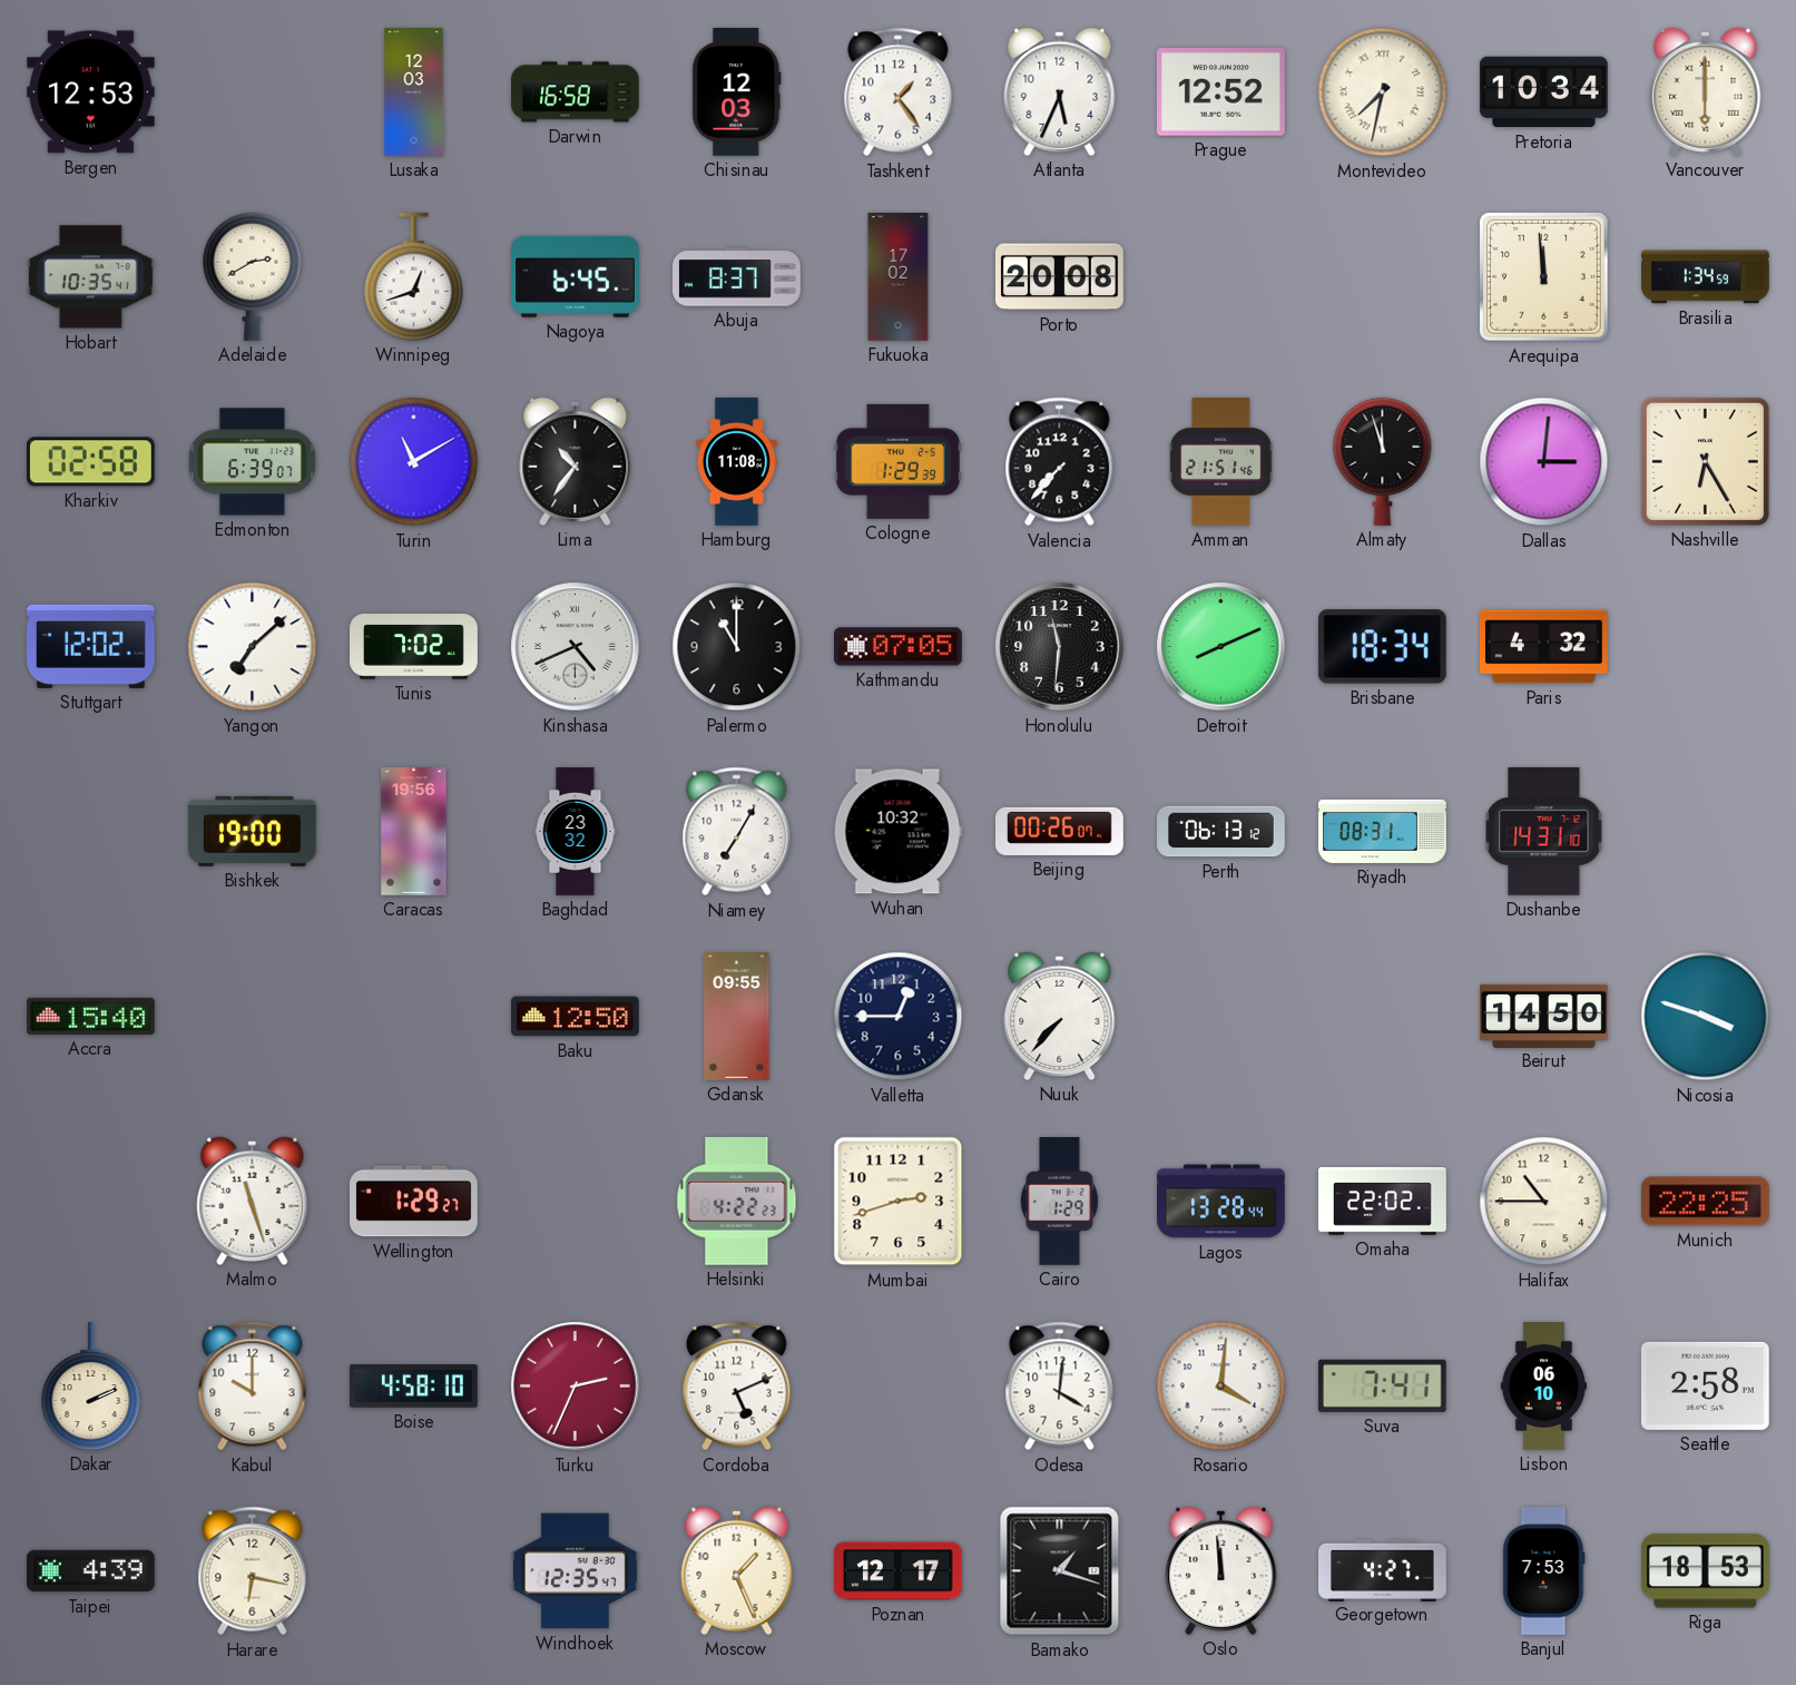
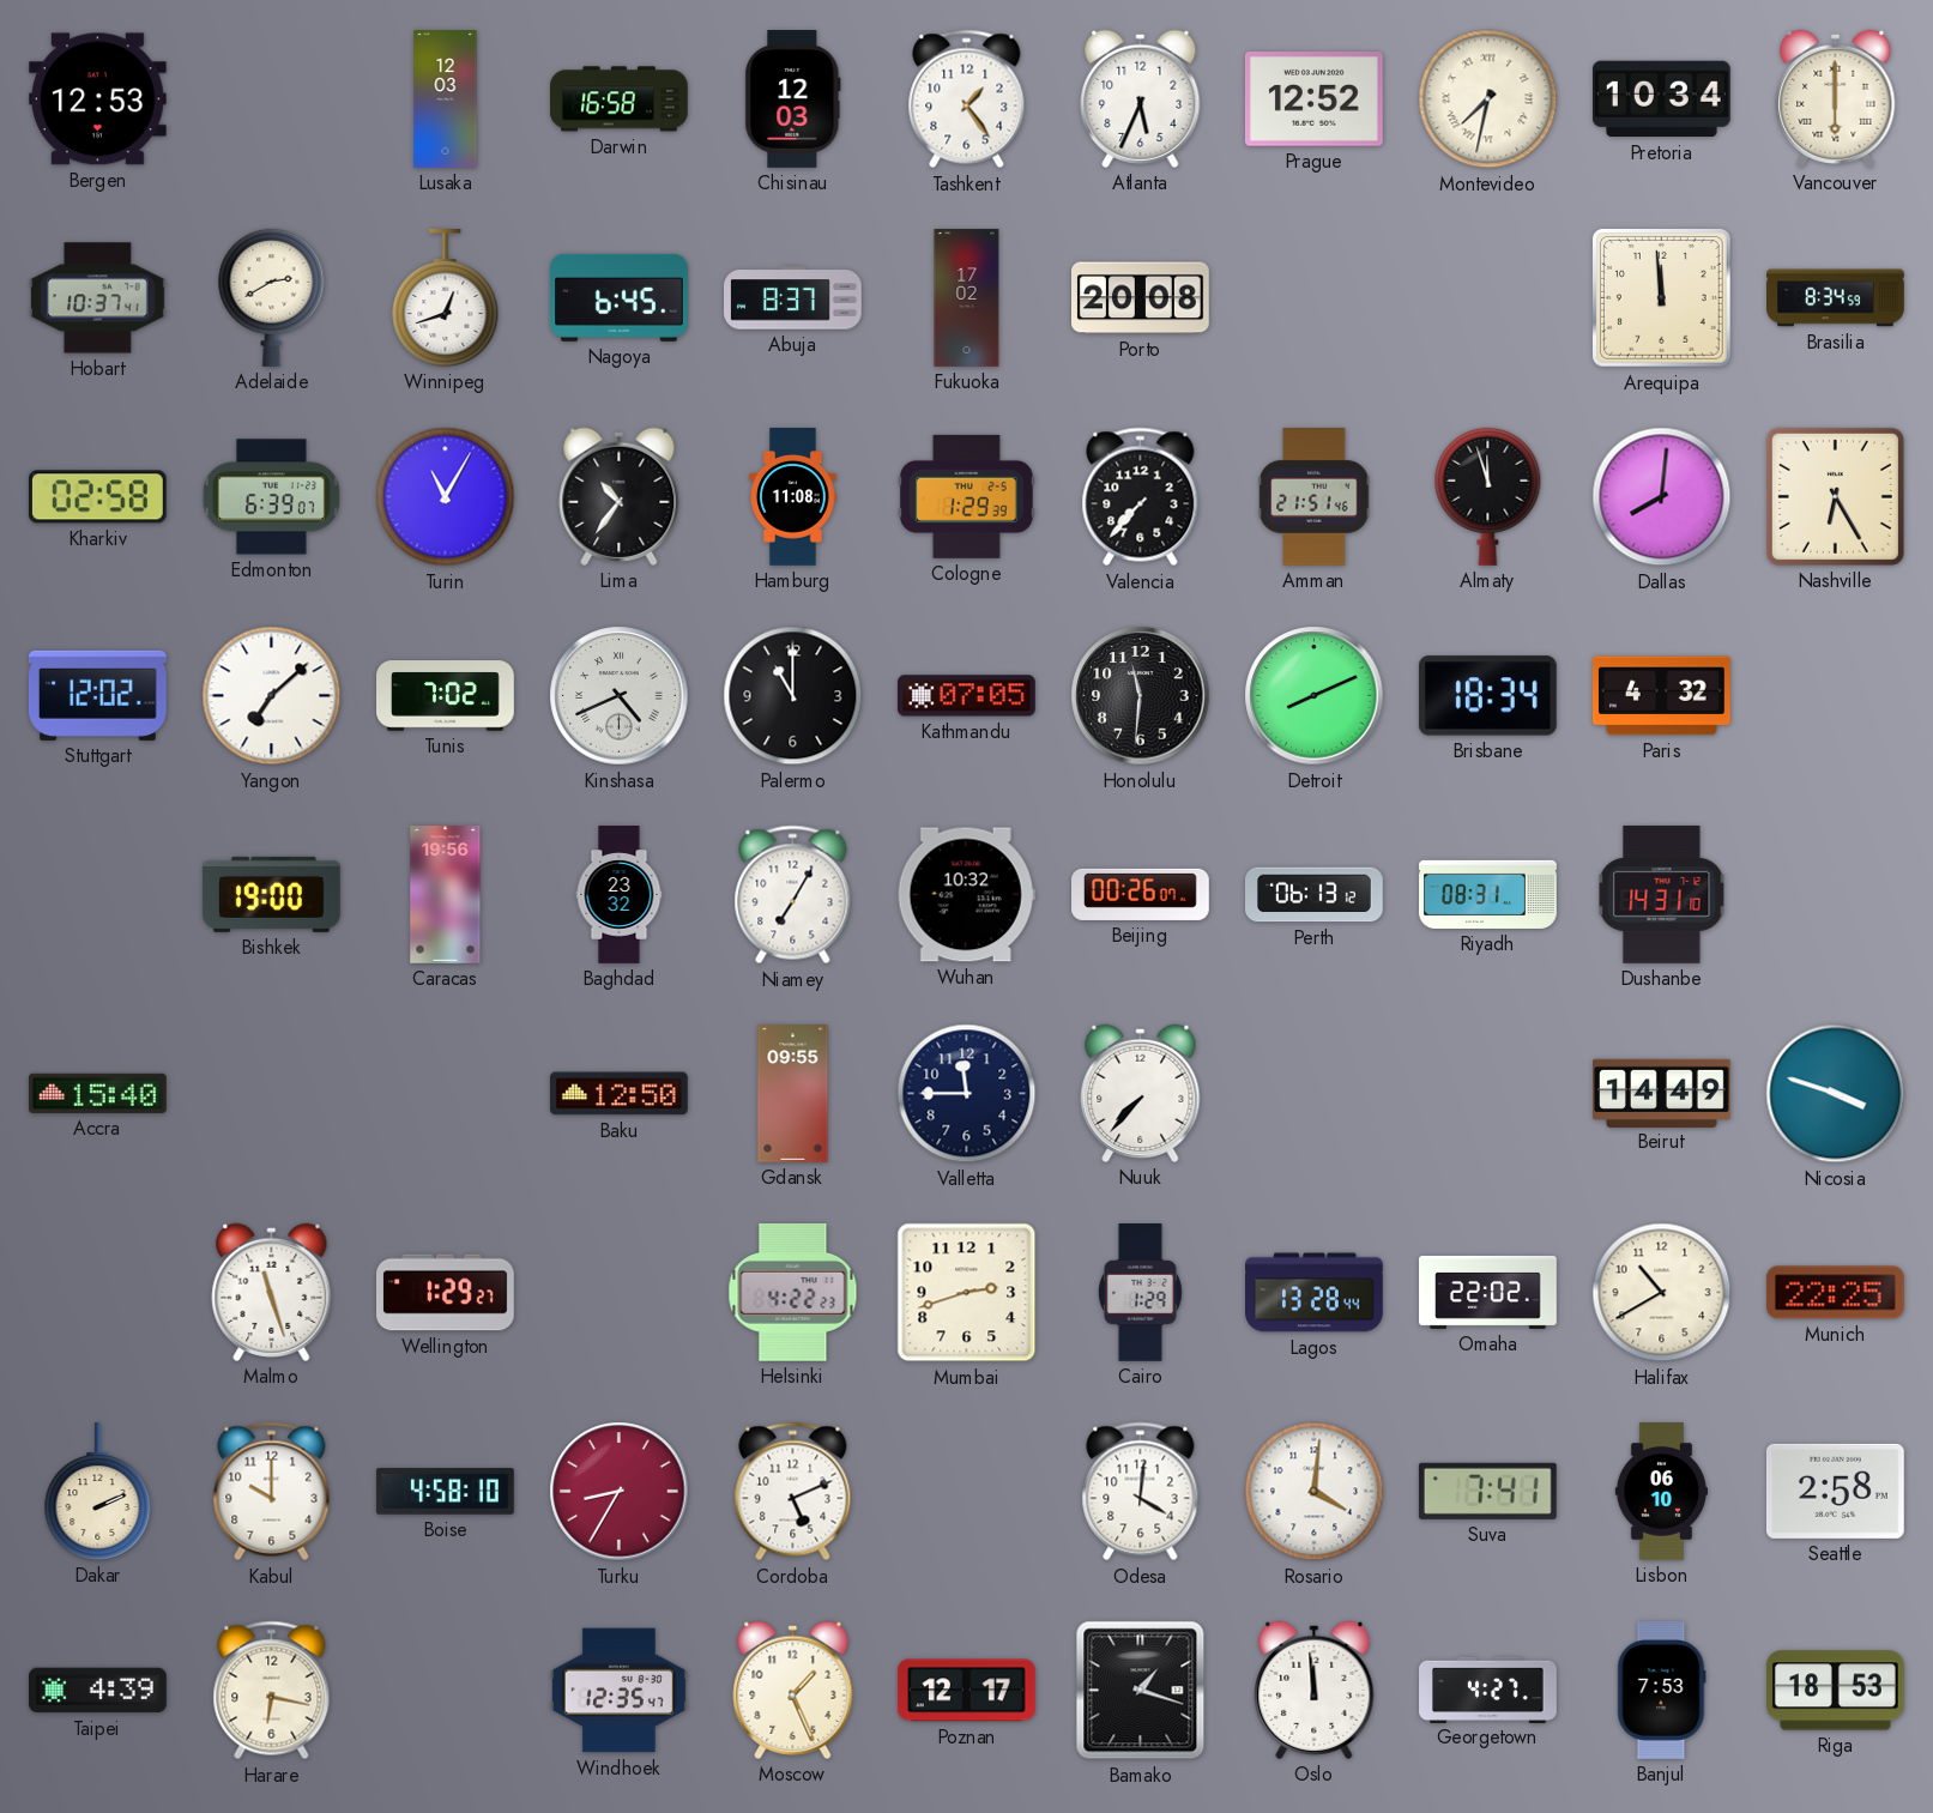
Hobart: 10:35 -> 10:37 (98, 298)
Brasilia: 1:34 -> 8:34 (1836, 298)
Turin: 11:10 -> 11:05 (446, 497)
Dallas: 3:01 -> 8:01 (1662, 497)
Valletta: 12:45 -> 11:45 (967, 1094)
Beirut: 14:50 -> 14:49 (1662, 1093)
Halifax: 10:45 -> 10:40 (1662, 1293)
Turku: 2:34 -> 8:35 (620, 1492)
